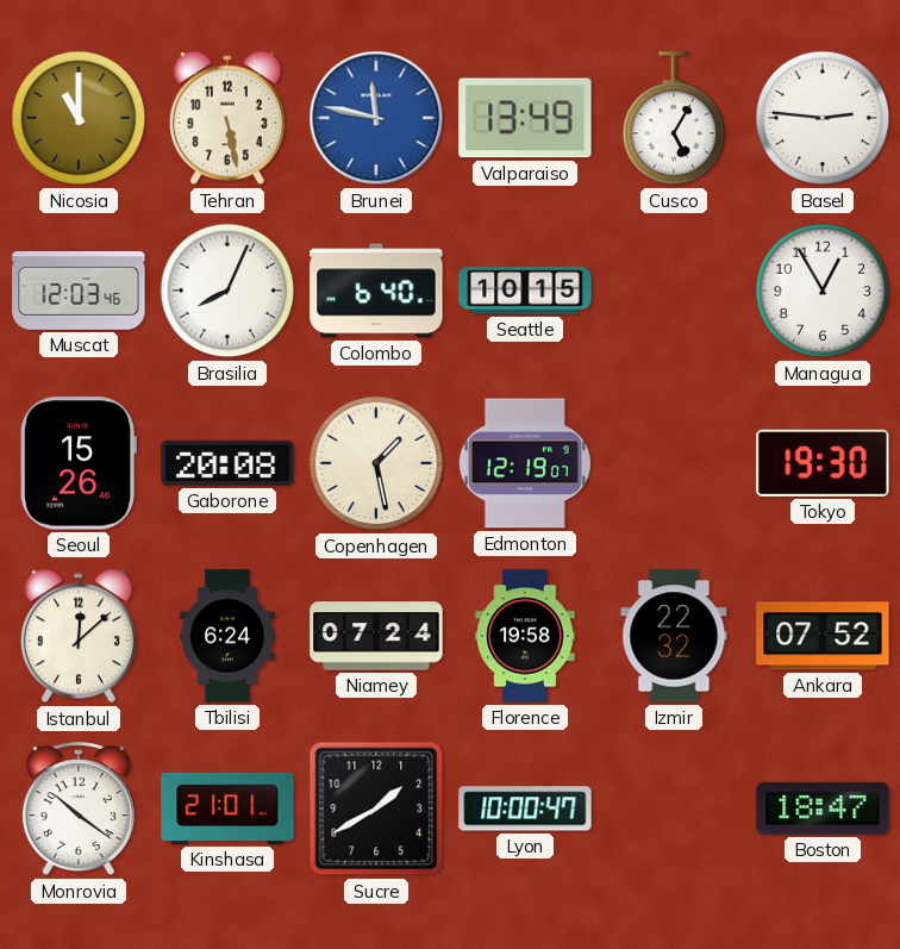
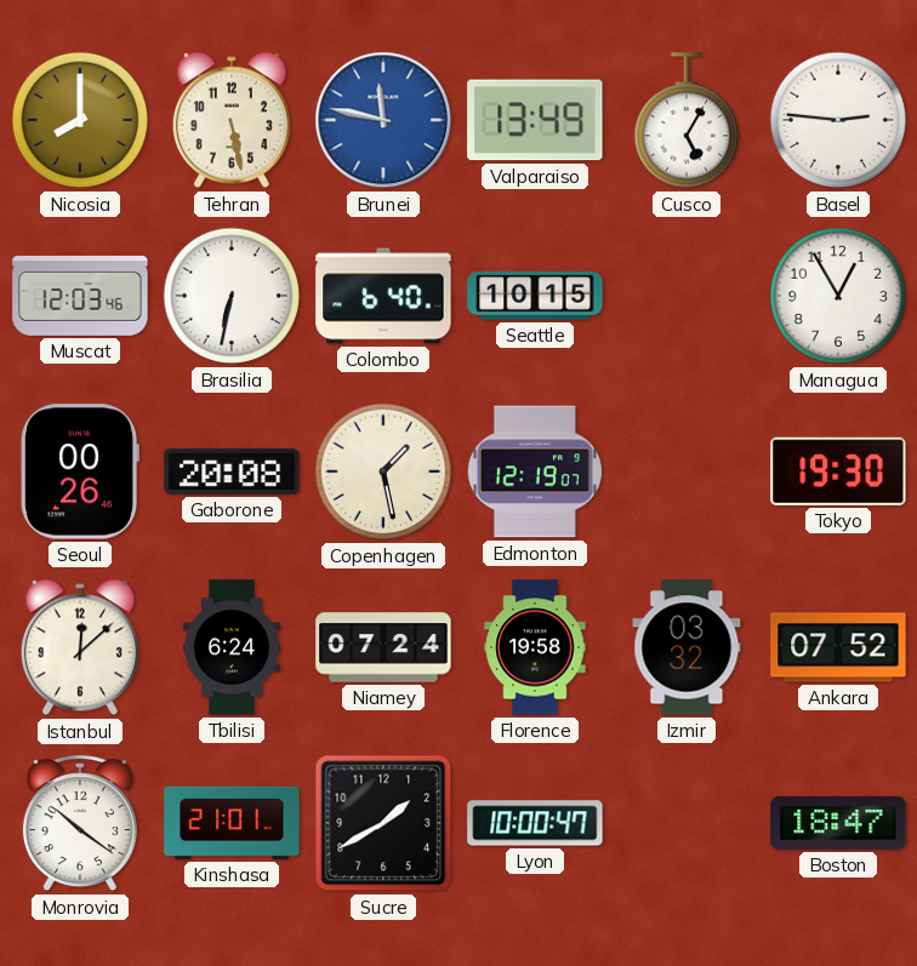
Nicosia: 11:00 -> 8:00 (80, 120)
Brasilia: 8:04 -> 6:32 (232, 296)
Seoul: 15:26 -> 00:26 (79, 471)
Izmir: 22:32 -> 03:32 (687, 647)
